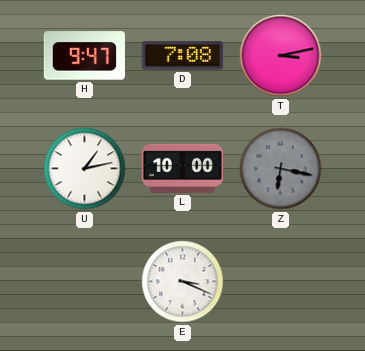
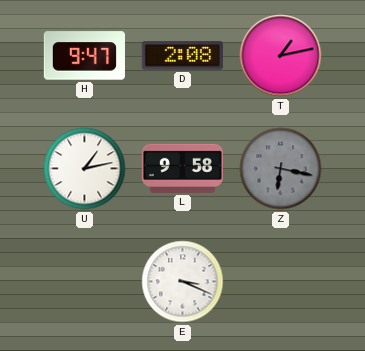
D: 7:08 -> 2:08 (182, 56)
T: 3:13 -> 1:13 (281, 56)
L: 10:00 -> 9:58 (182, 168)
